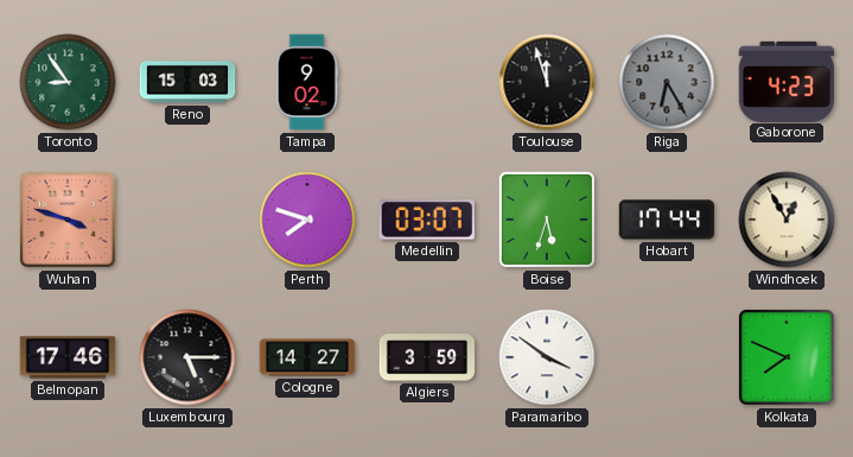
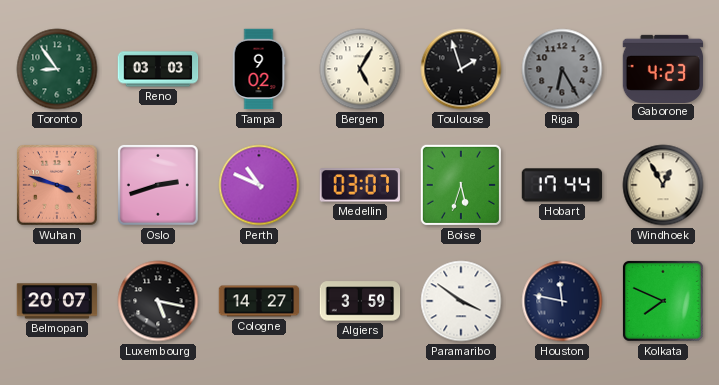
Reno: 15:03 -> 03:03 (158, 69)
Bergen: none -> 5:05 (360, 69)
Toulouse: 11:57 -> 1:57 (461, 69)
Oslo: none -> 2:42 (158, 185)
Perth: 7:48 -> 10:49 (259, 185)
Belmopan: 17:46 -> 20:07 (57, 301)
Luxembourg: 5:15 -> 5:17 (158, 301)
Houston: none -> 11:47 (562, 301)
